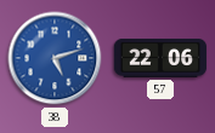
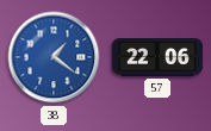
38: 5:12 -> 1:21 (54, 57)
